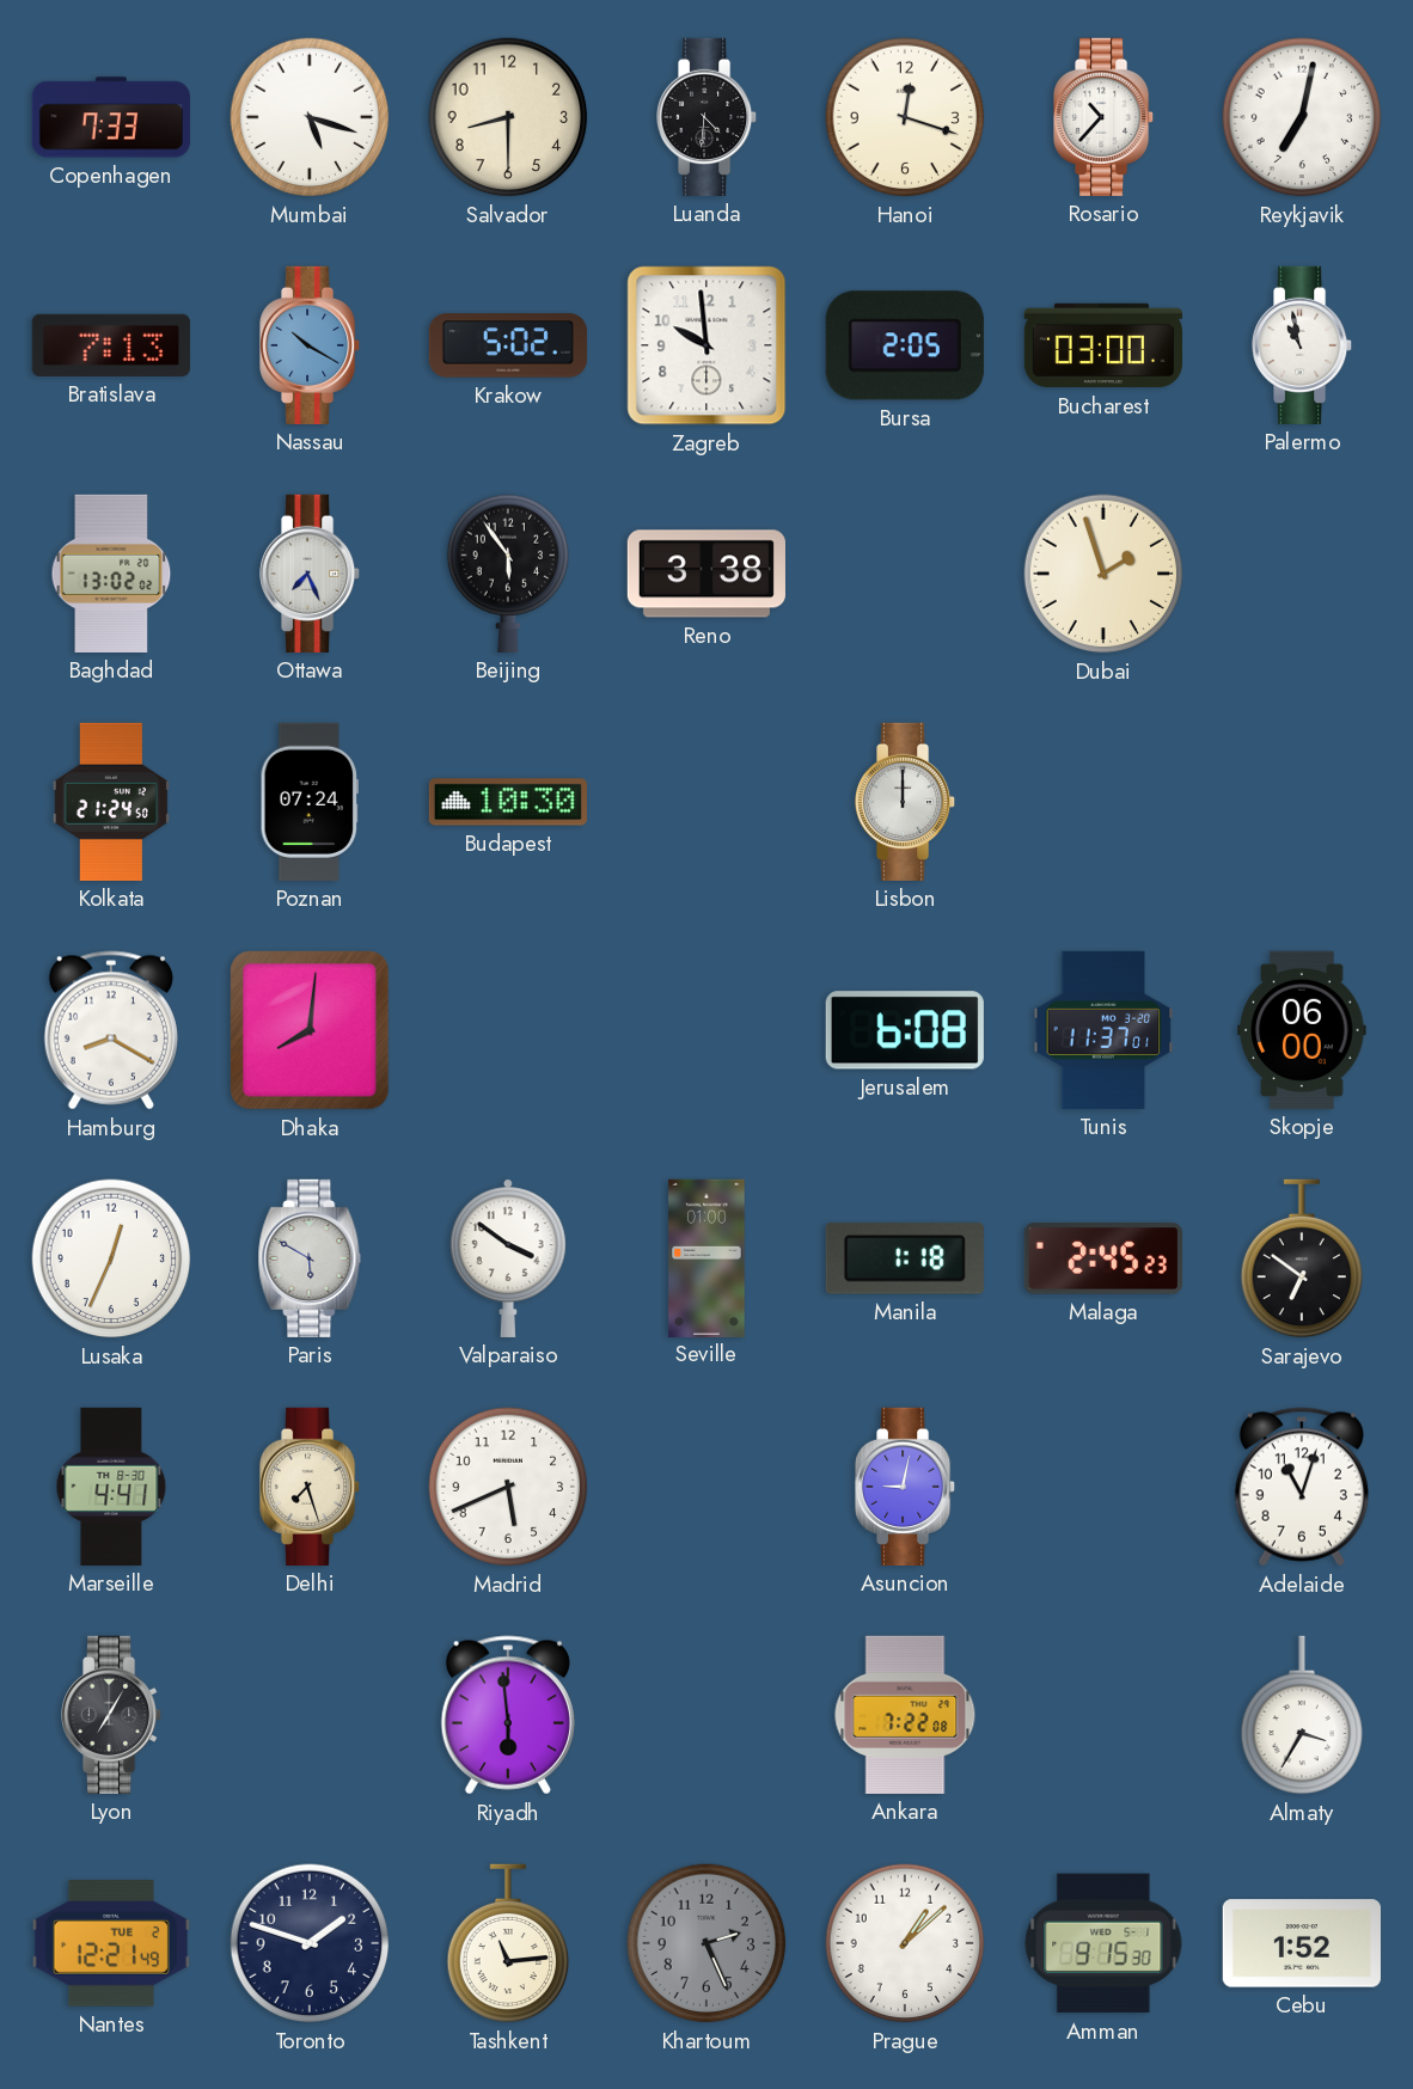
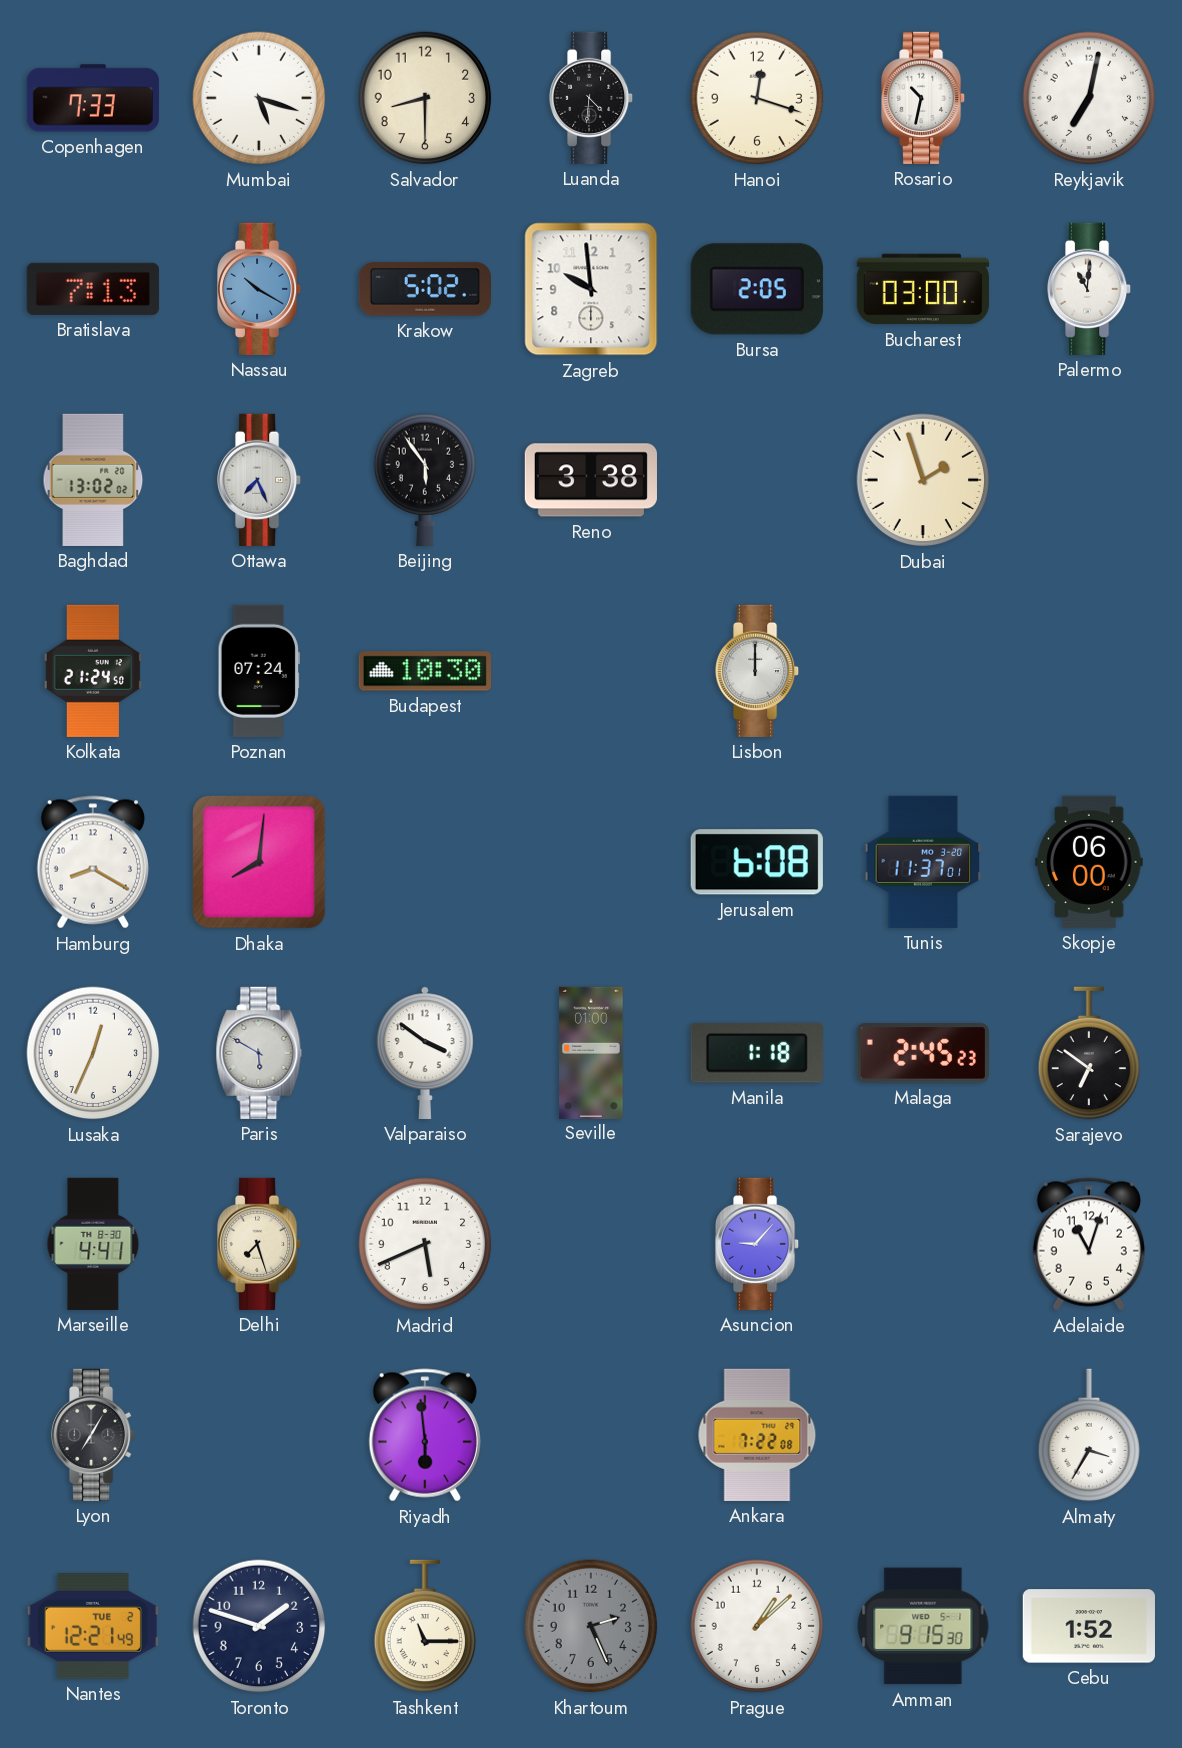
Rosario: 10:37 -> 10:32 (924, 98)
Palermo: 10:58 -> 11:01 (1090, 289)
Asuncion: 9:02 -> 9:07 (758, 1244)
Tashkent: 11:14 -> 11:15 (425, 1626)
